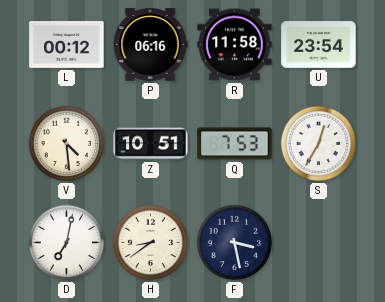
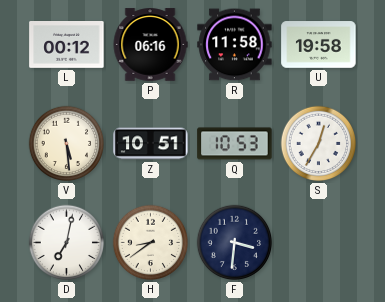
U: 23:54 -> 19:58 (319, 45)
V: 4:29 -> 5:29 (67, 144)
Q: 7:53 -> 10:53 (235, 144)
F: 3:28 -> 3:31 (235, 243)
